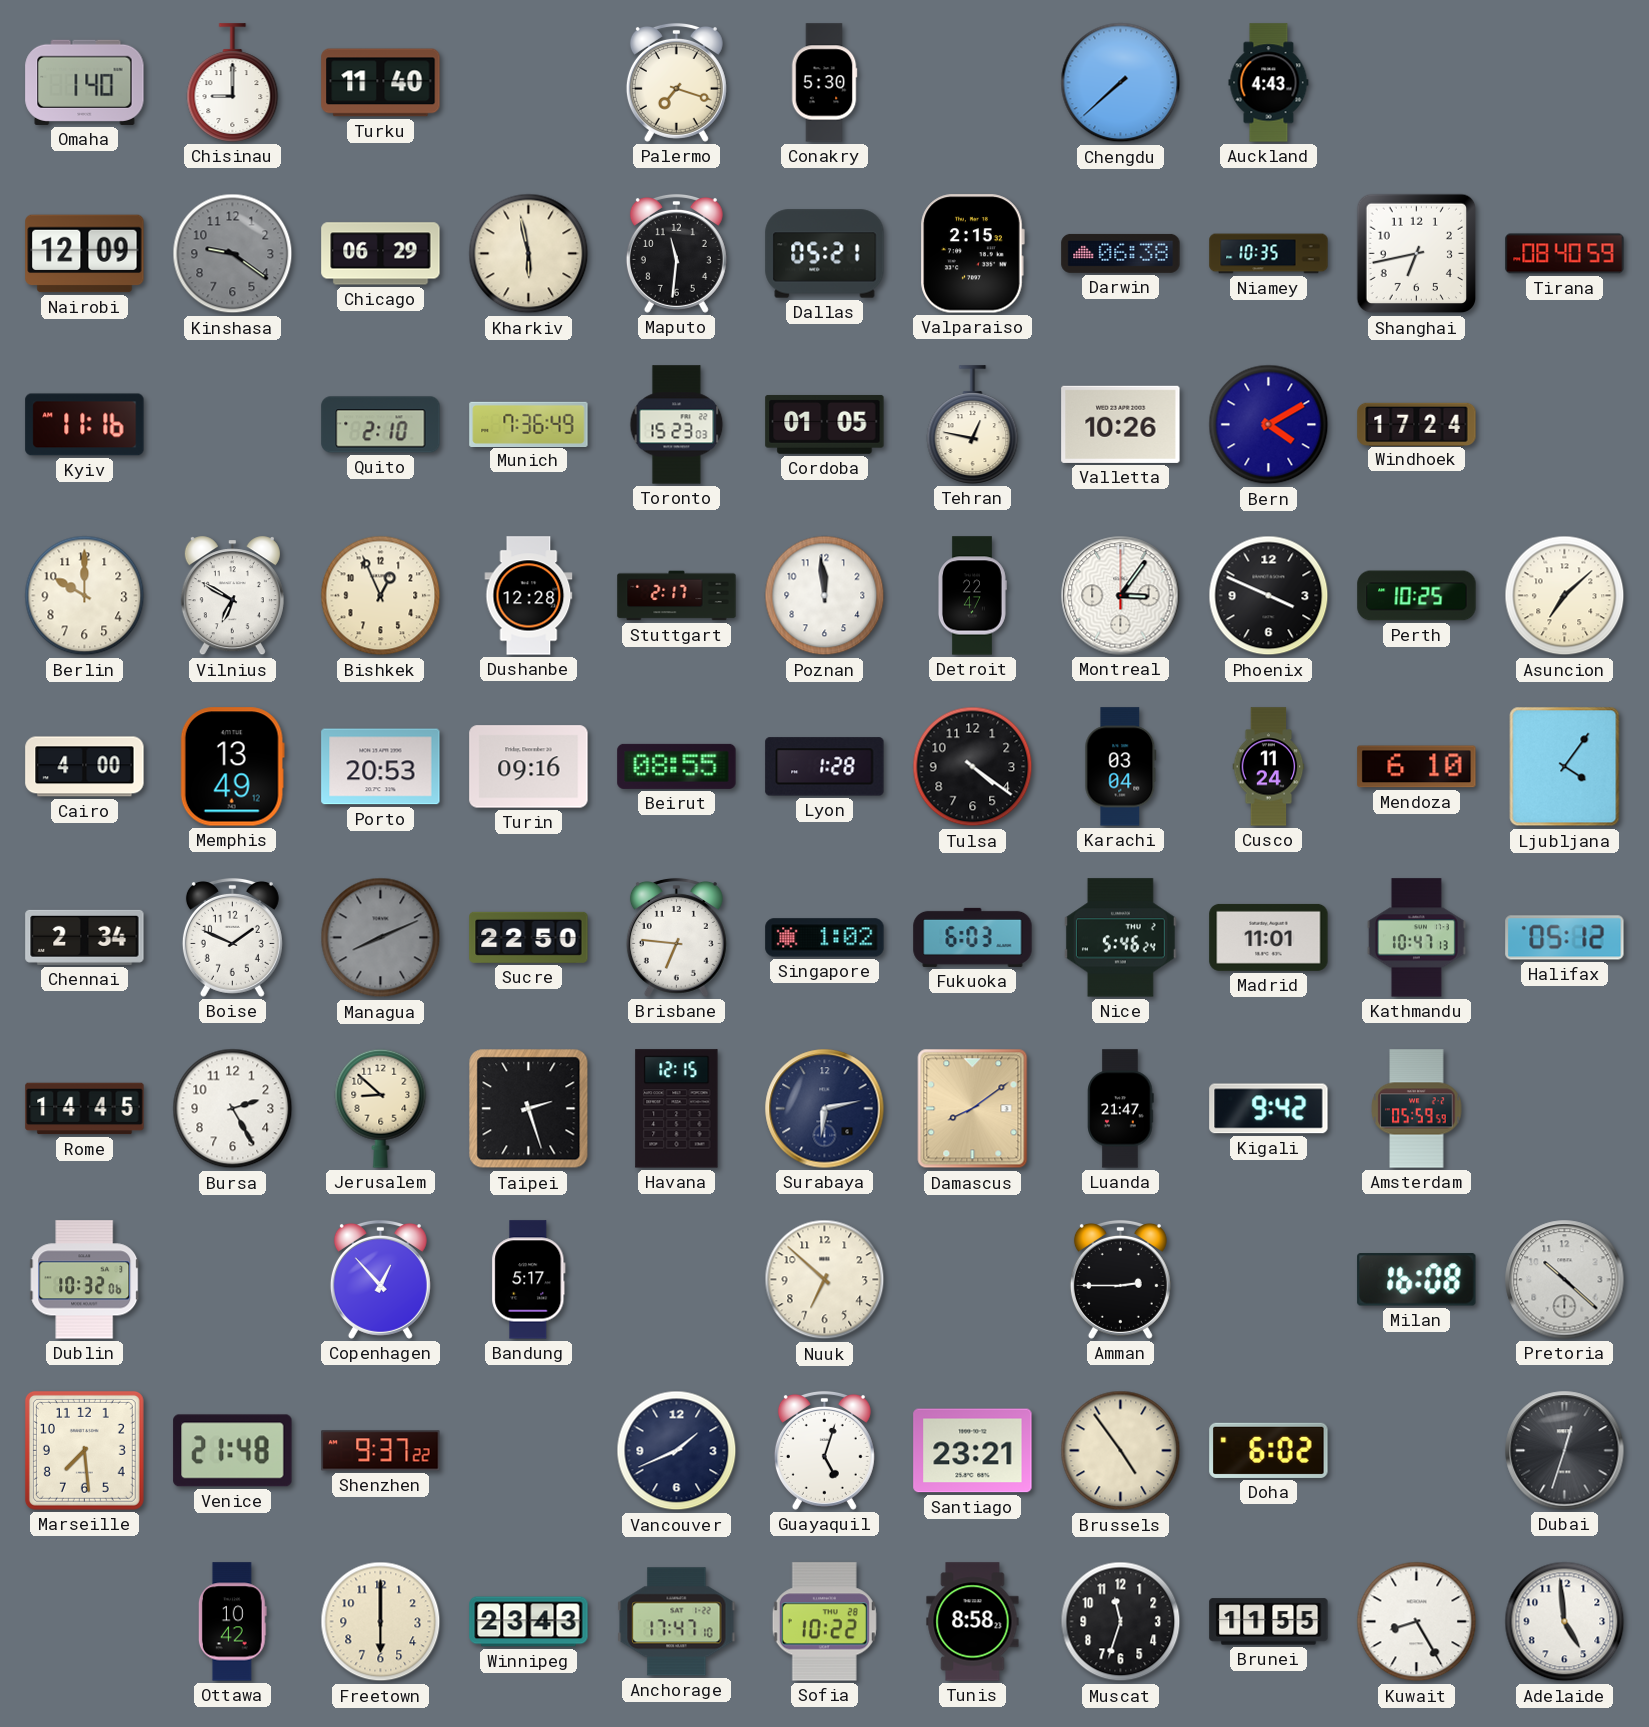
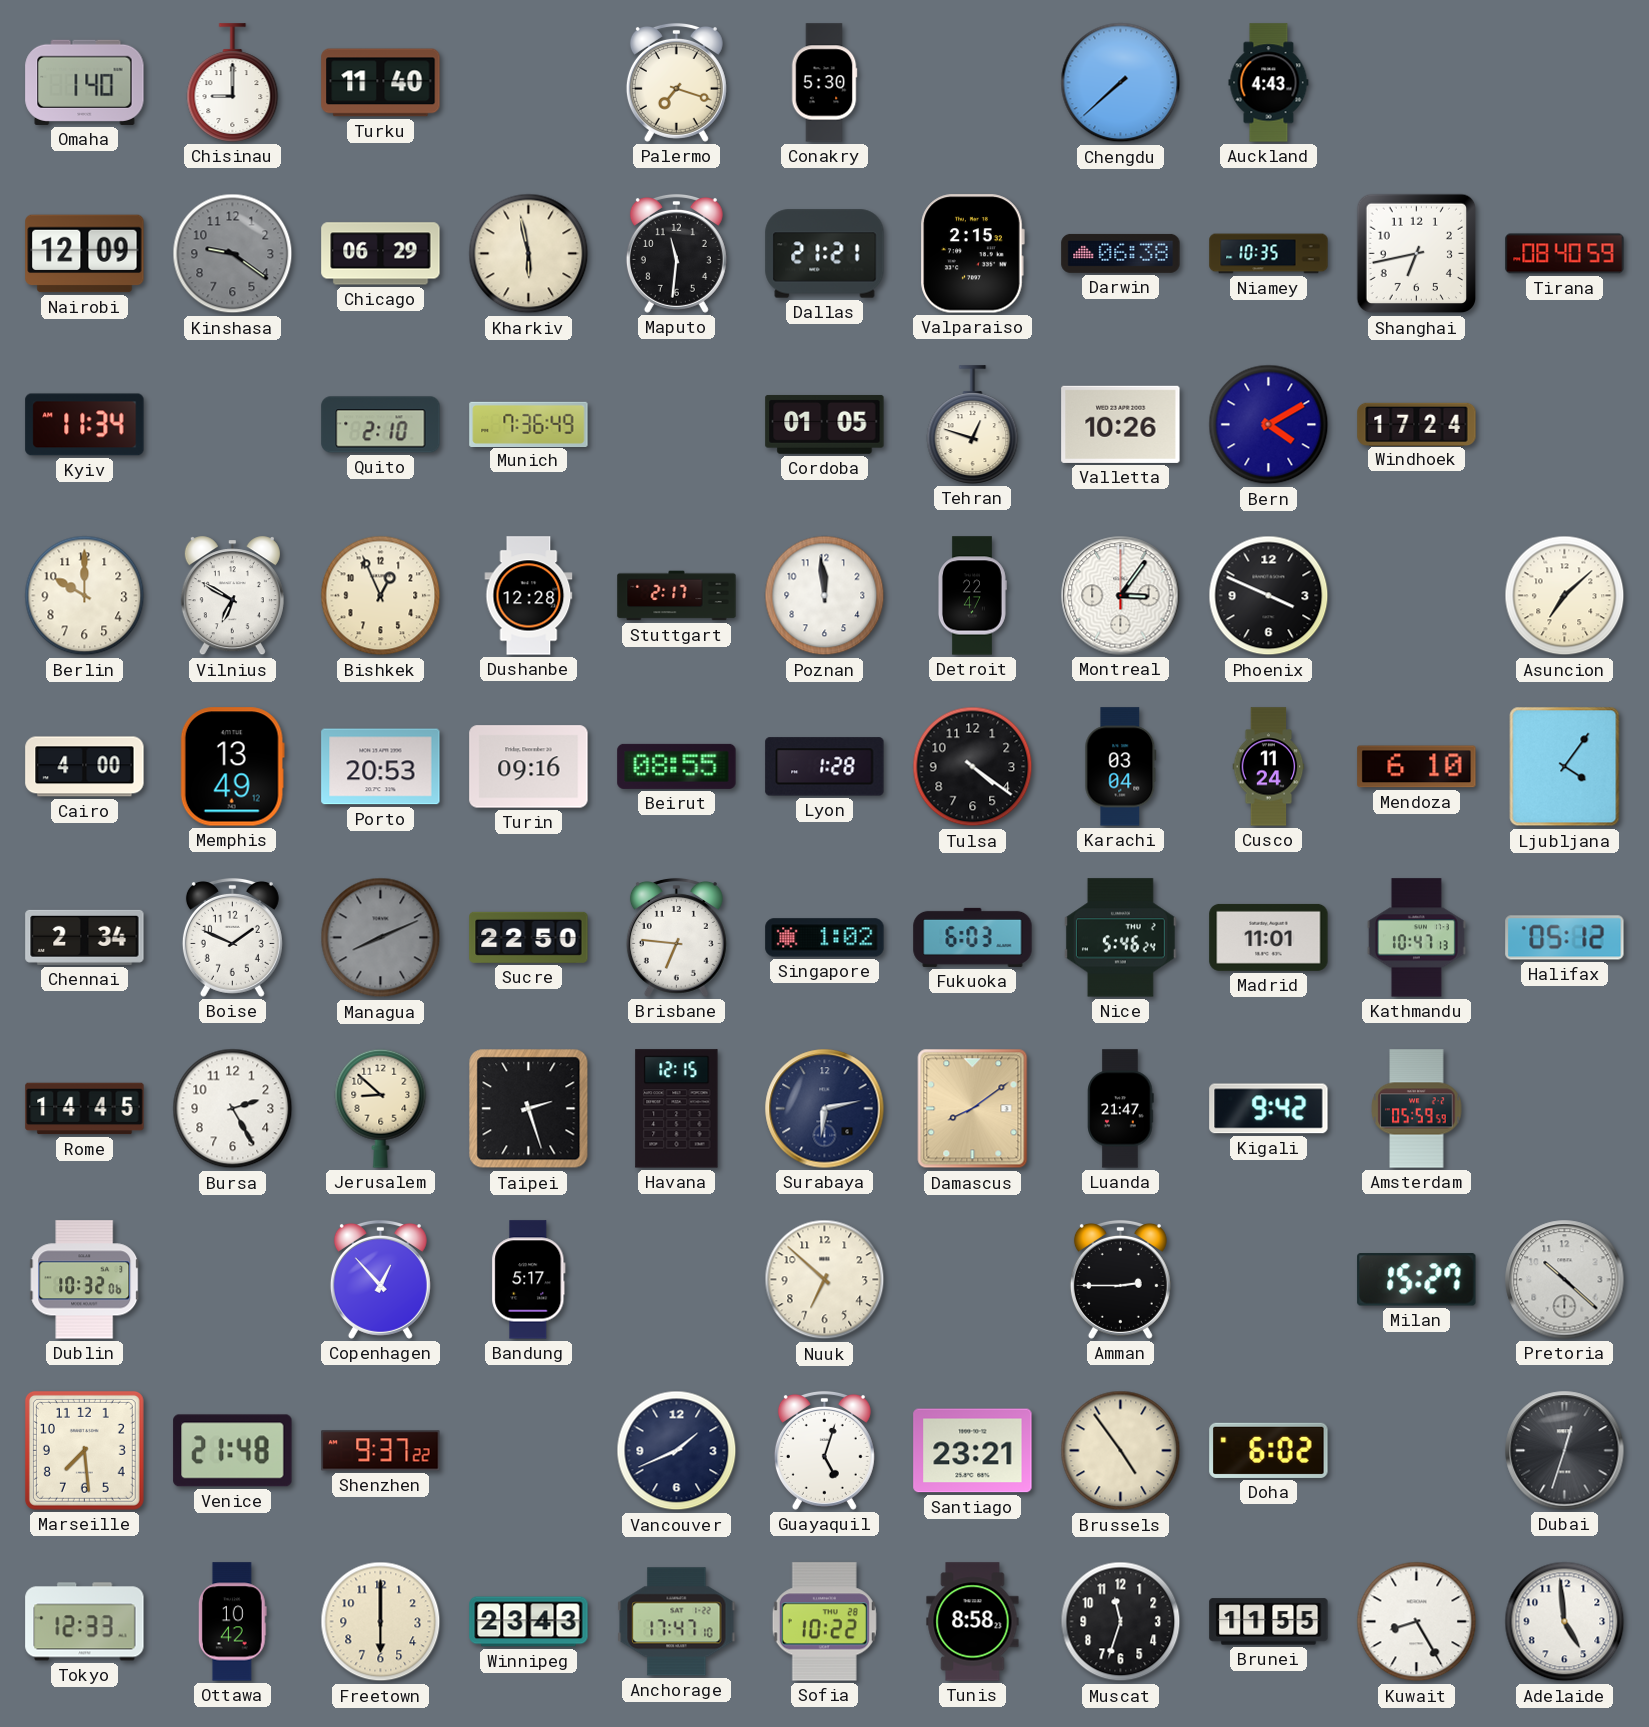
Dallas: 05:21 -> 21:21 (825, 254)
Kyiv: 11:16 -> 11:34 (85, 425)
Toronto: 15:23 -> none (677, 425)
Tehran: 12:47 -> 12:48 (973, 425)
Perth: 10:25 -> none (1417, 596)
Milan: 16:08 -> 15:27 (1417, 1280)
Tokyo: none -> 12:33 (85, 1622)
